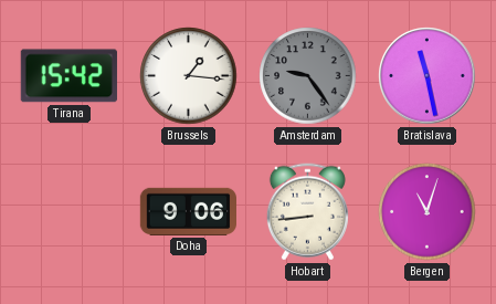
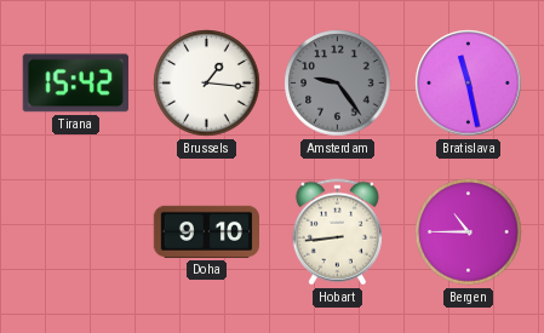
Doha: 9:06 -> 9:10 (206, 231)
Bergen: 11:03 -> 10:45 (469, 232)
